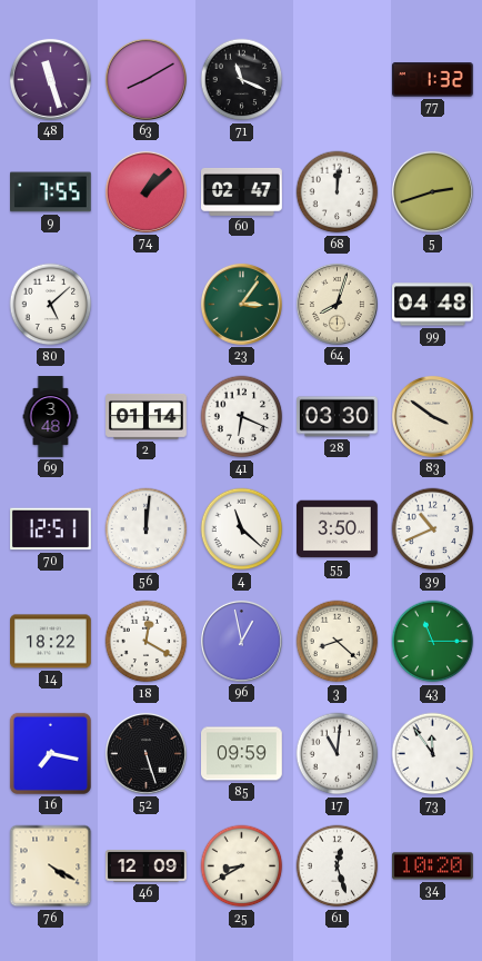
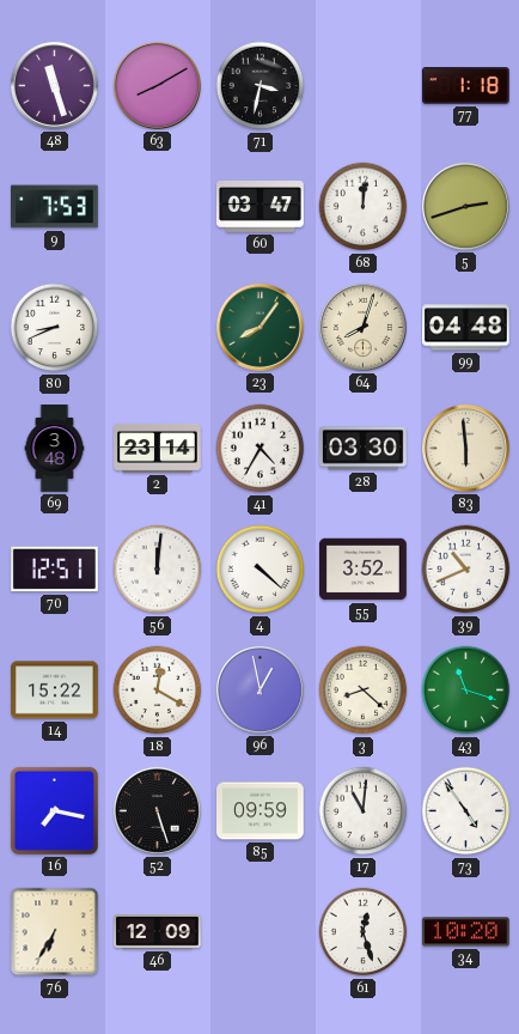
71: 11:19 -> 3:32 (261, 86)
77: 1:32 -> 1:18 (465, 86)
9: 7:55 -> 7:53 (55, 207)
74: 1:08 -> none (145, 191)
60: 02:47 -> 03:47 (261, 206)
80: 5:08 -> 8:41 (55, 328)
23: 3:06 -> 8:06 (259, 327)
2: 01:14 -> 23:14 (158, 449)
41: 6:19 -> 4:35 (261, 449)
83: 3:51 -> 5:59 (465, 448)
4: 11:22 -> 4:22 (261, 570)
55: 3:50 -> 3:52 (364, 570)
14: 18:22 -> 15:22 (55, 691)
43: 11:15 -> 11:18 (466, 691)
73: 11:54 -> 4:54 (466, 811)
76: 4:20 -> 6:35 (55, 932)
25: 8:40 -> none (242, 866)
